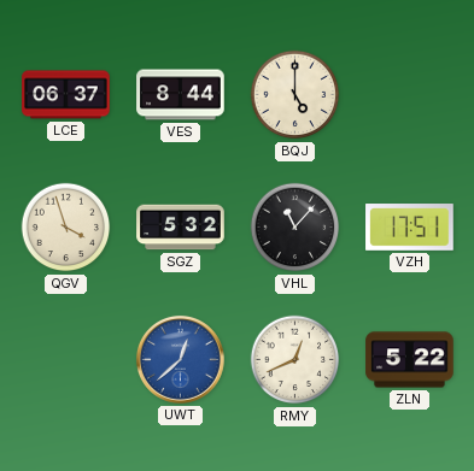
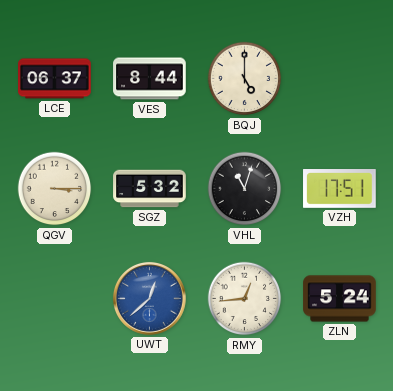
QGV: 3:57 -> 3:15 (55, 189)
VHL: 11:07 -> 11:03 (245, 189)
RMY: 12:41 -> 12:44 (245, 299)
ZLN: 5:22 -> 5:24 (340, 299)
